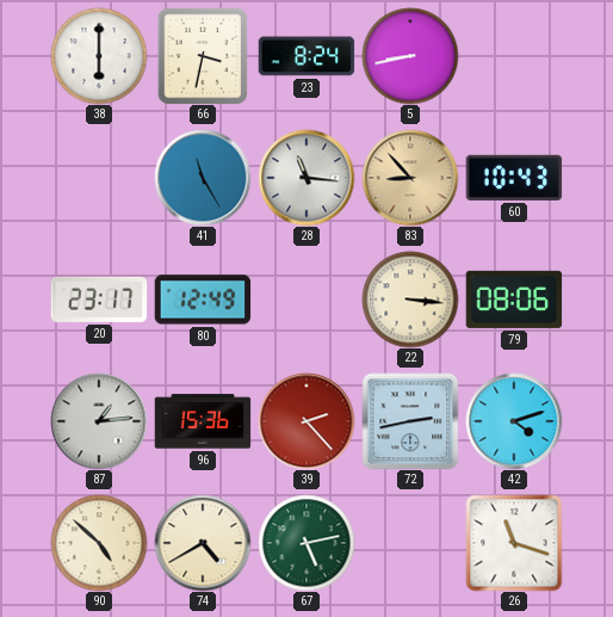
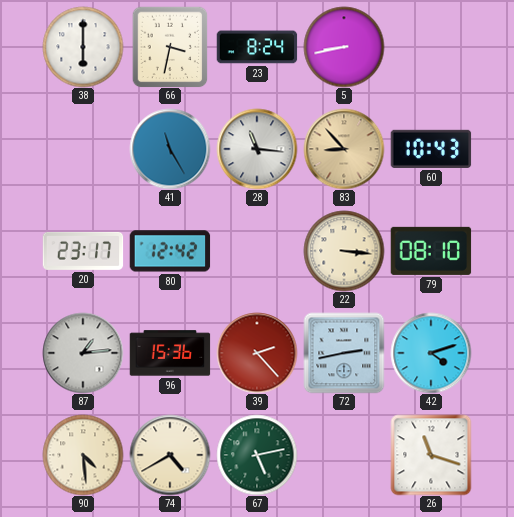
80: 12:49 -> 12:42 (170, 251)
79: 08:06 -> 08:10 (431, 251)
90: 4:52 -> 4:29 (83, 455)
